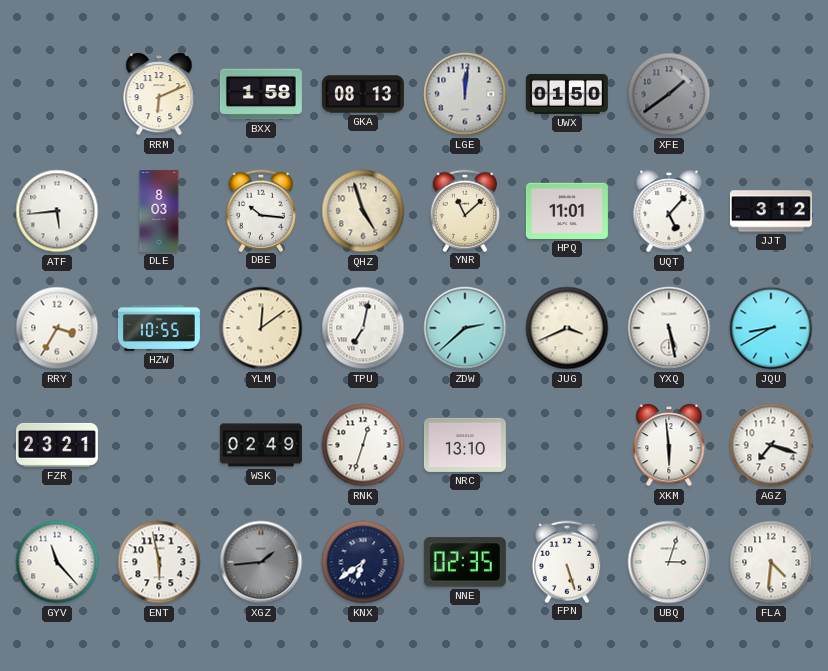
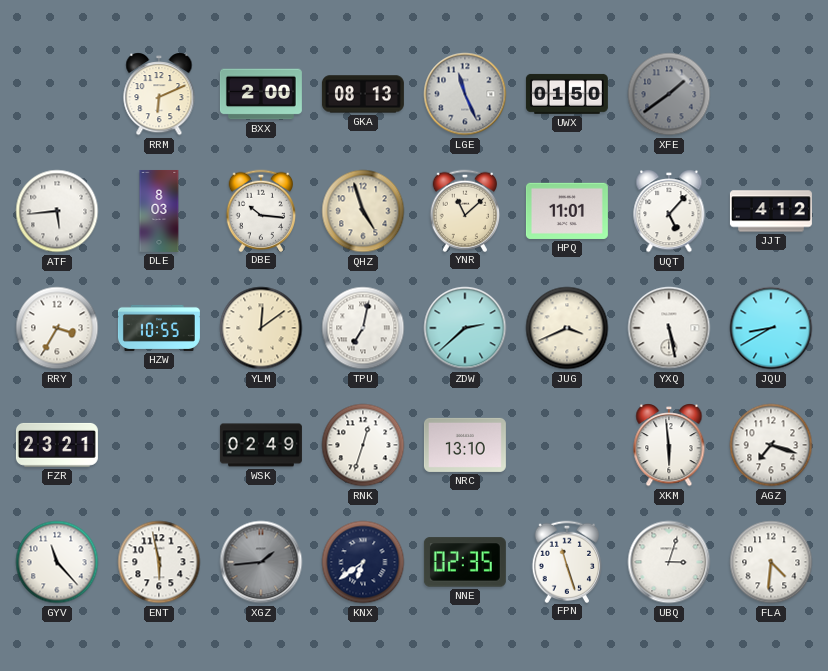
BXX: 1:58 -> 2:00 (261, 94)
LGE: 12:01 -> 11:26 (465, 94)
JJT: 3:12 -> 4:12 (771, 211)
FPN: 5:27 -> 11:27 (567, 561)
